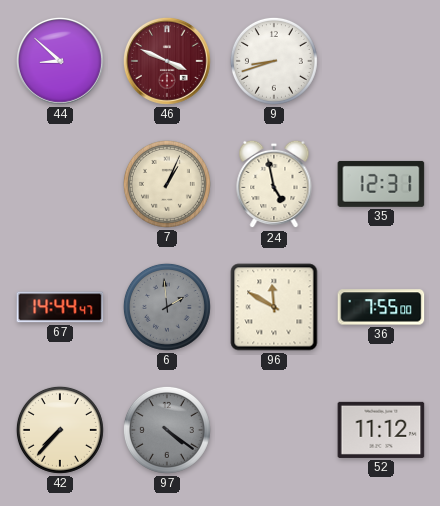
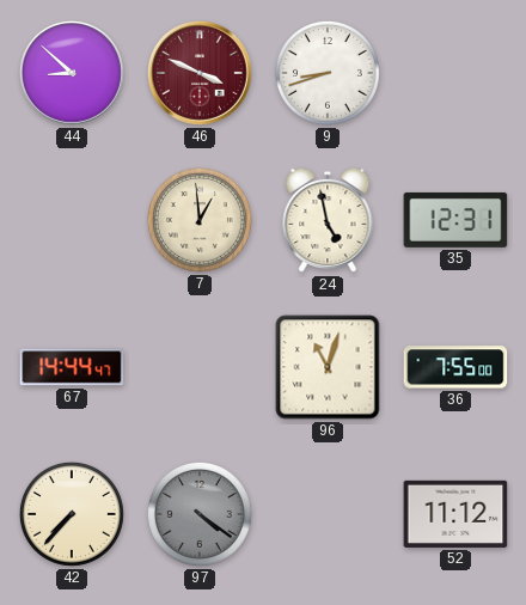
7: 1:04 -> 12:59 (200, 220)
6: 1:59 -> none (167, 307)
96: 11:50 -> 11:03 (328, 367)
